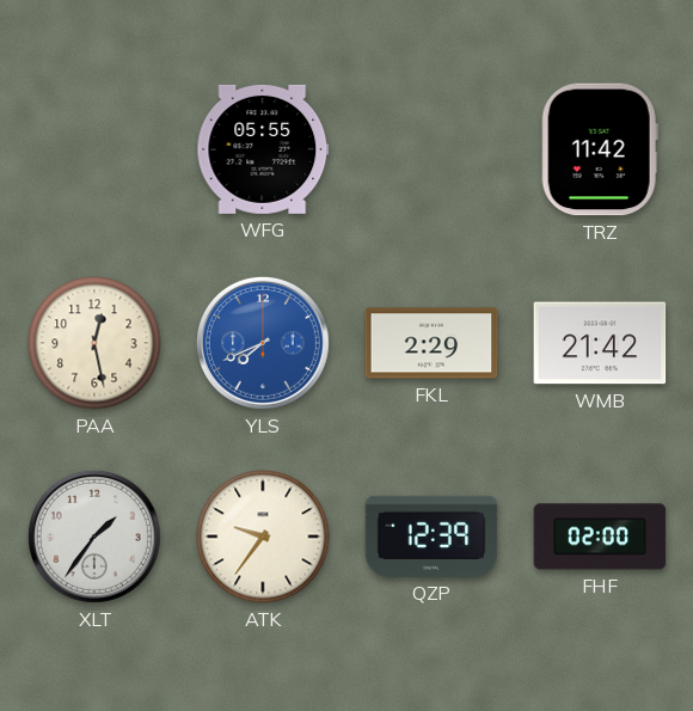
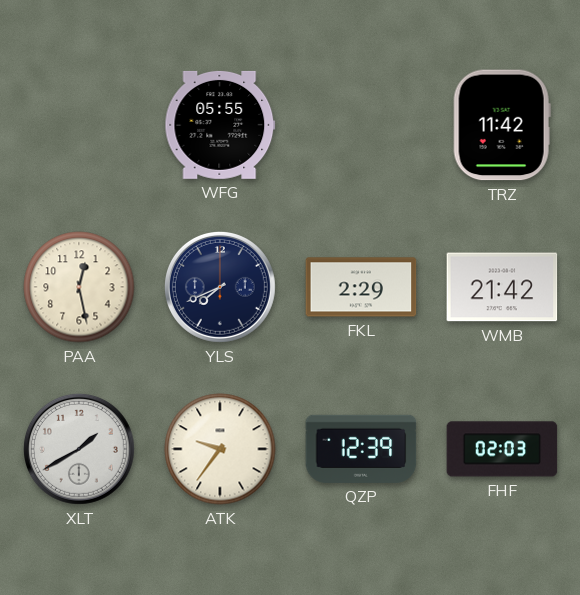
YLS dial: blue -> navy (220, 287)
XLT: 1:36 -> 1:40 (79, 449)
FHF: 02:00 -> 02:03 (502, 449)
